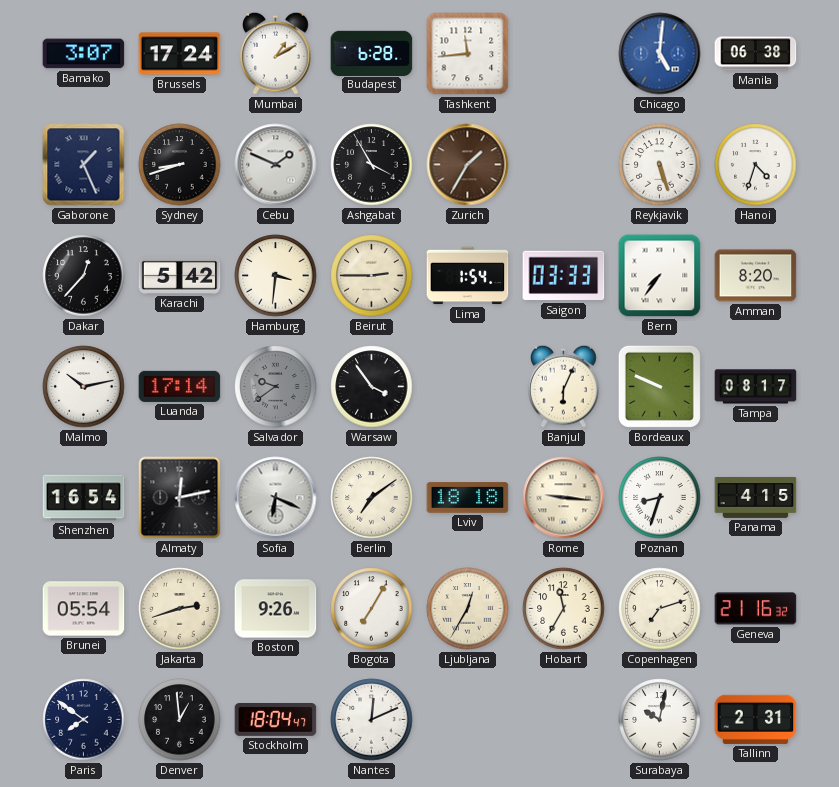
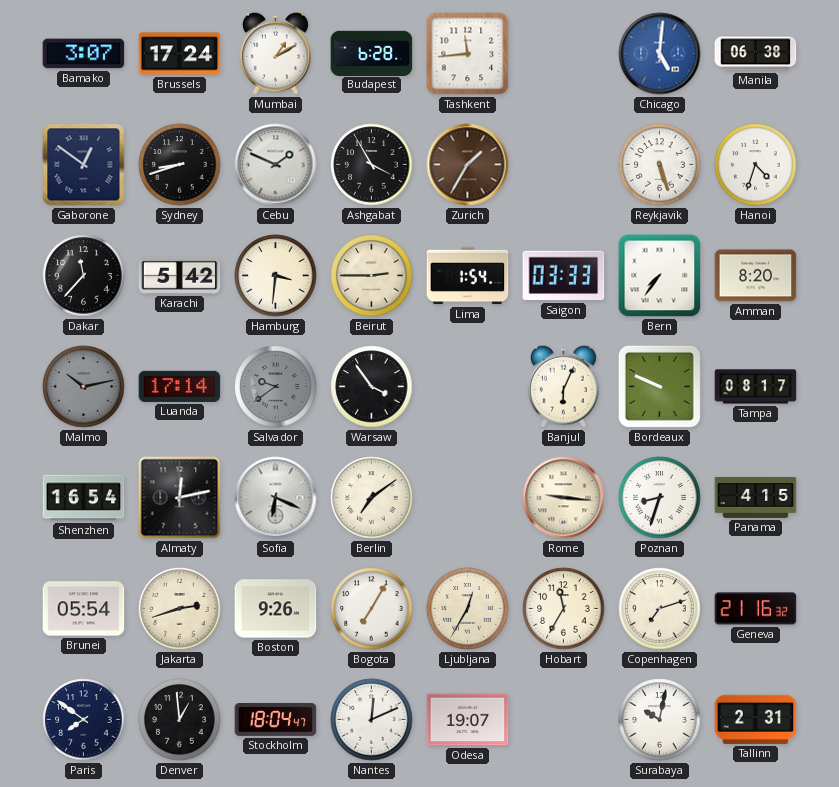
Gaborone: 1:26 -> 12:51 (84, 165)
Dakar: 12:37 -> 11:37 (84, 276)
Malmo dial: white -> grey (84, 387)
Lviv: 18:18 -> none (468, 498)
Odesa: none -> 19:07 (468, 720)
